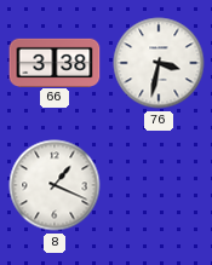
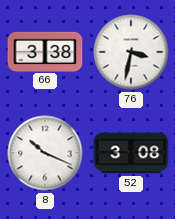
8: 1:19 -> 10:19 (45, 153)
52: none -> 3:08 (131, 153)
